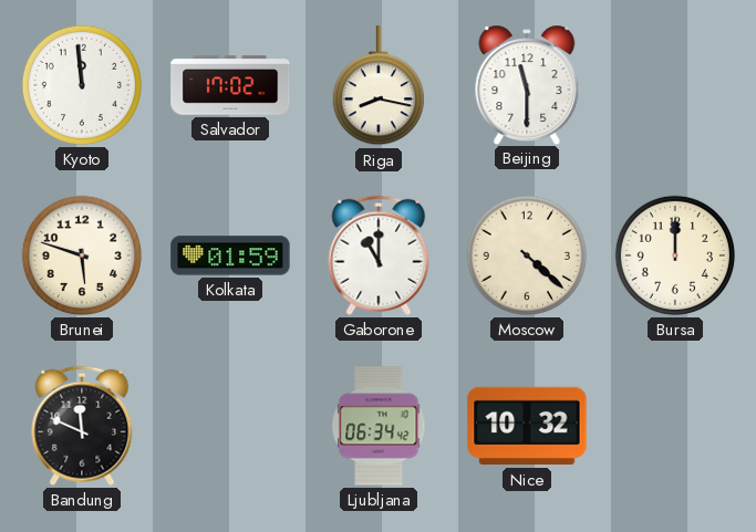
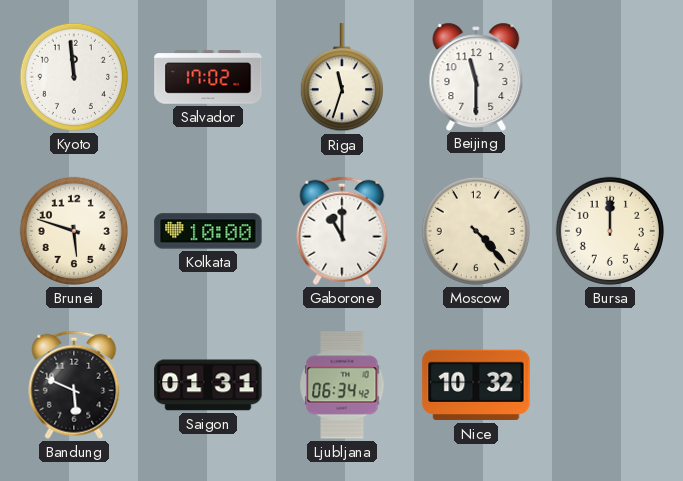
Riga: 8:17 -> 11:33 (342, 78)
Kolkata: 01:59 -> 10:00 (208, 231)
Moscow: 4:22 -> 4:23 (476, 231)
Bandung: 11:49 -> 5:49 (74, 385)
Saigon: none -> 01:31 (208, 385)
